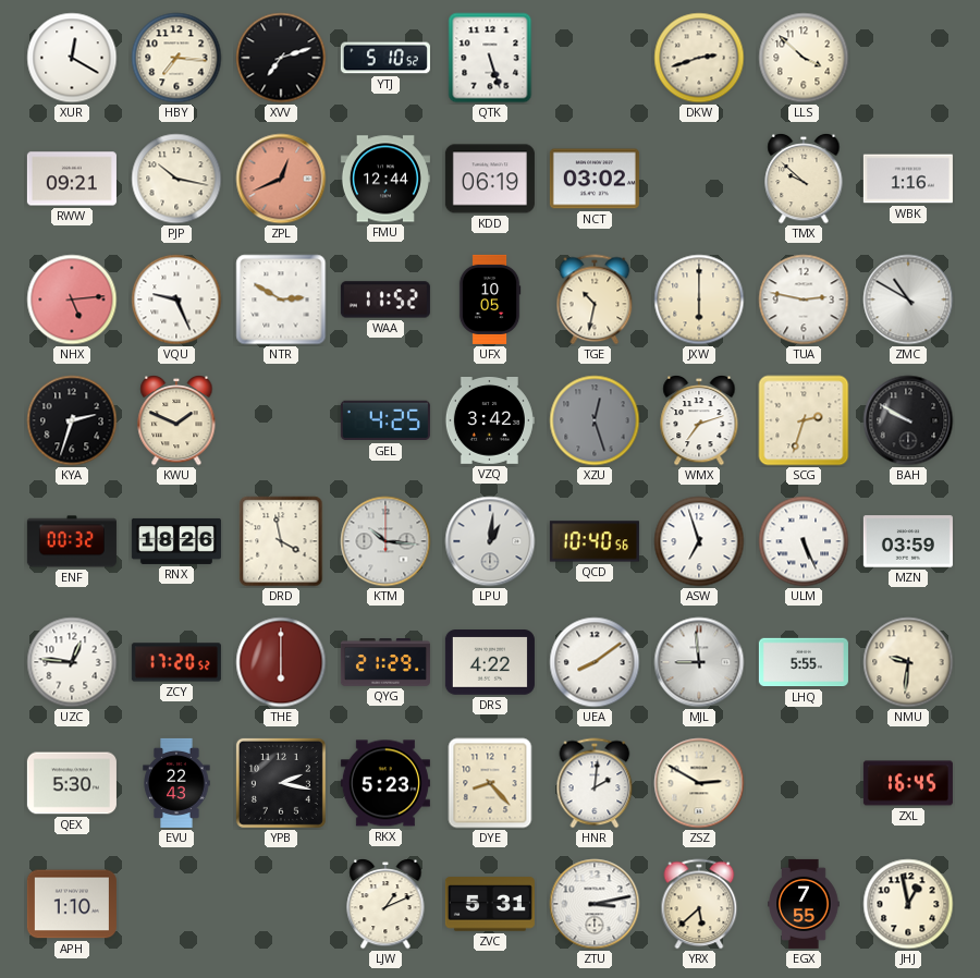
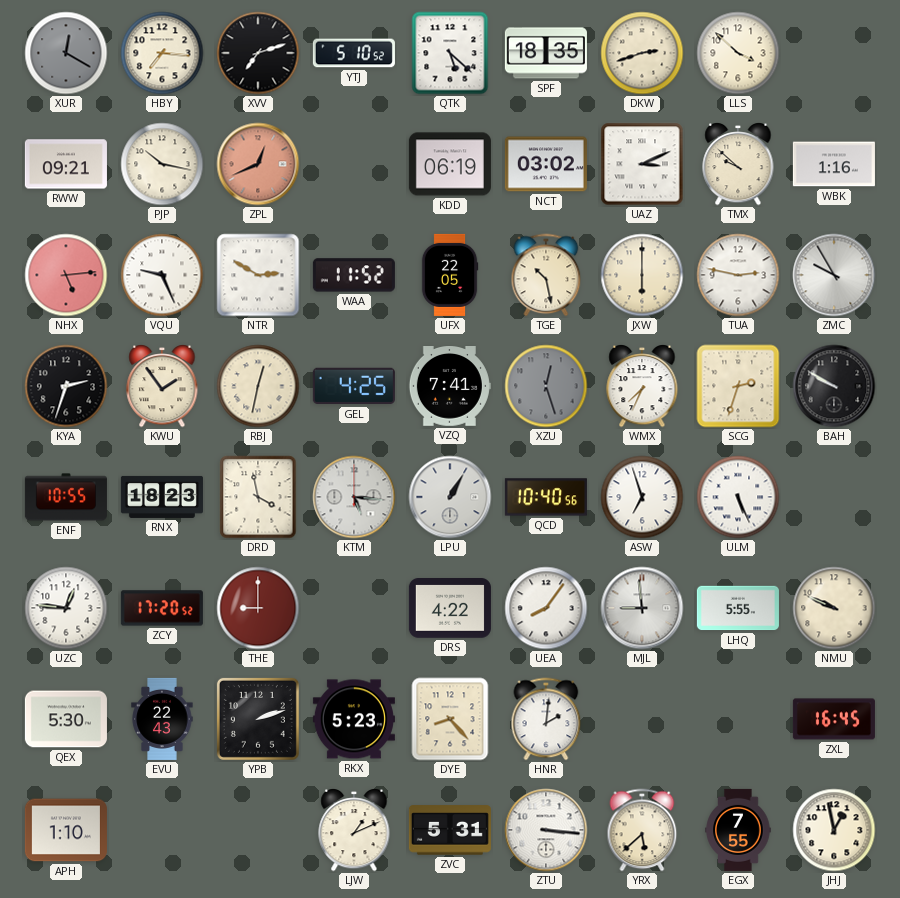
XUR dial: white -> grey (66, 53)
QTK: 5:27 -> 5:22 (450, 53)
SPF: none -> 18:35 (546, 53)
FMU: 12:44 -> none (385, 179)
UAZ: none -> 3:11 (642, 164)
UFX: 10:05 -> 22:05 (450, 275)
TGE: 10:32 -> 10:28 (546, 275)
ZMC: 10:50 -> 9:55 (834, 275)
KWU: 1:49 -> 1:54 (162, 386)
RBJ: none -> 12:32 (258, 386)
VZQ: 3:42 -> 7:41 (450, 387)
WMX: 7:12 -> 7:34 (642, 386)
ENF: 00:32 -> 10:55 (66, 497)
RNX: 18:26 -> 18:23 (162, 497)
KTM: 10:16 -> 5:16 (354, 497)
LPU: 1:01 -> 1:05 (450, 497)
MZN: 03:59 -> none (908, 541)
THE: 6:00 -> 9:00 (258, 608)
QYG: 21:29 -> none (385, 662)
UEA: 8:09 -> 8:06 (546, 608)
NMU: 9:31 -> 9:49 (834, 608)
YPB: 2:17 -> 2:12 (258, 719)
ZSZ: 2:50 -> none (699, 783)
ZTU: 3:13 -> 3:16 (546, 830)
